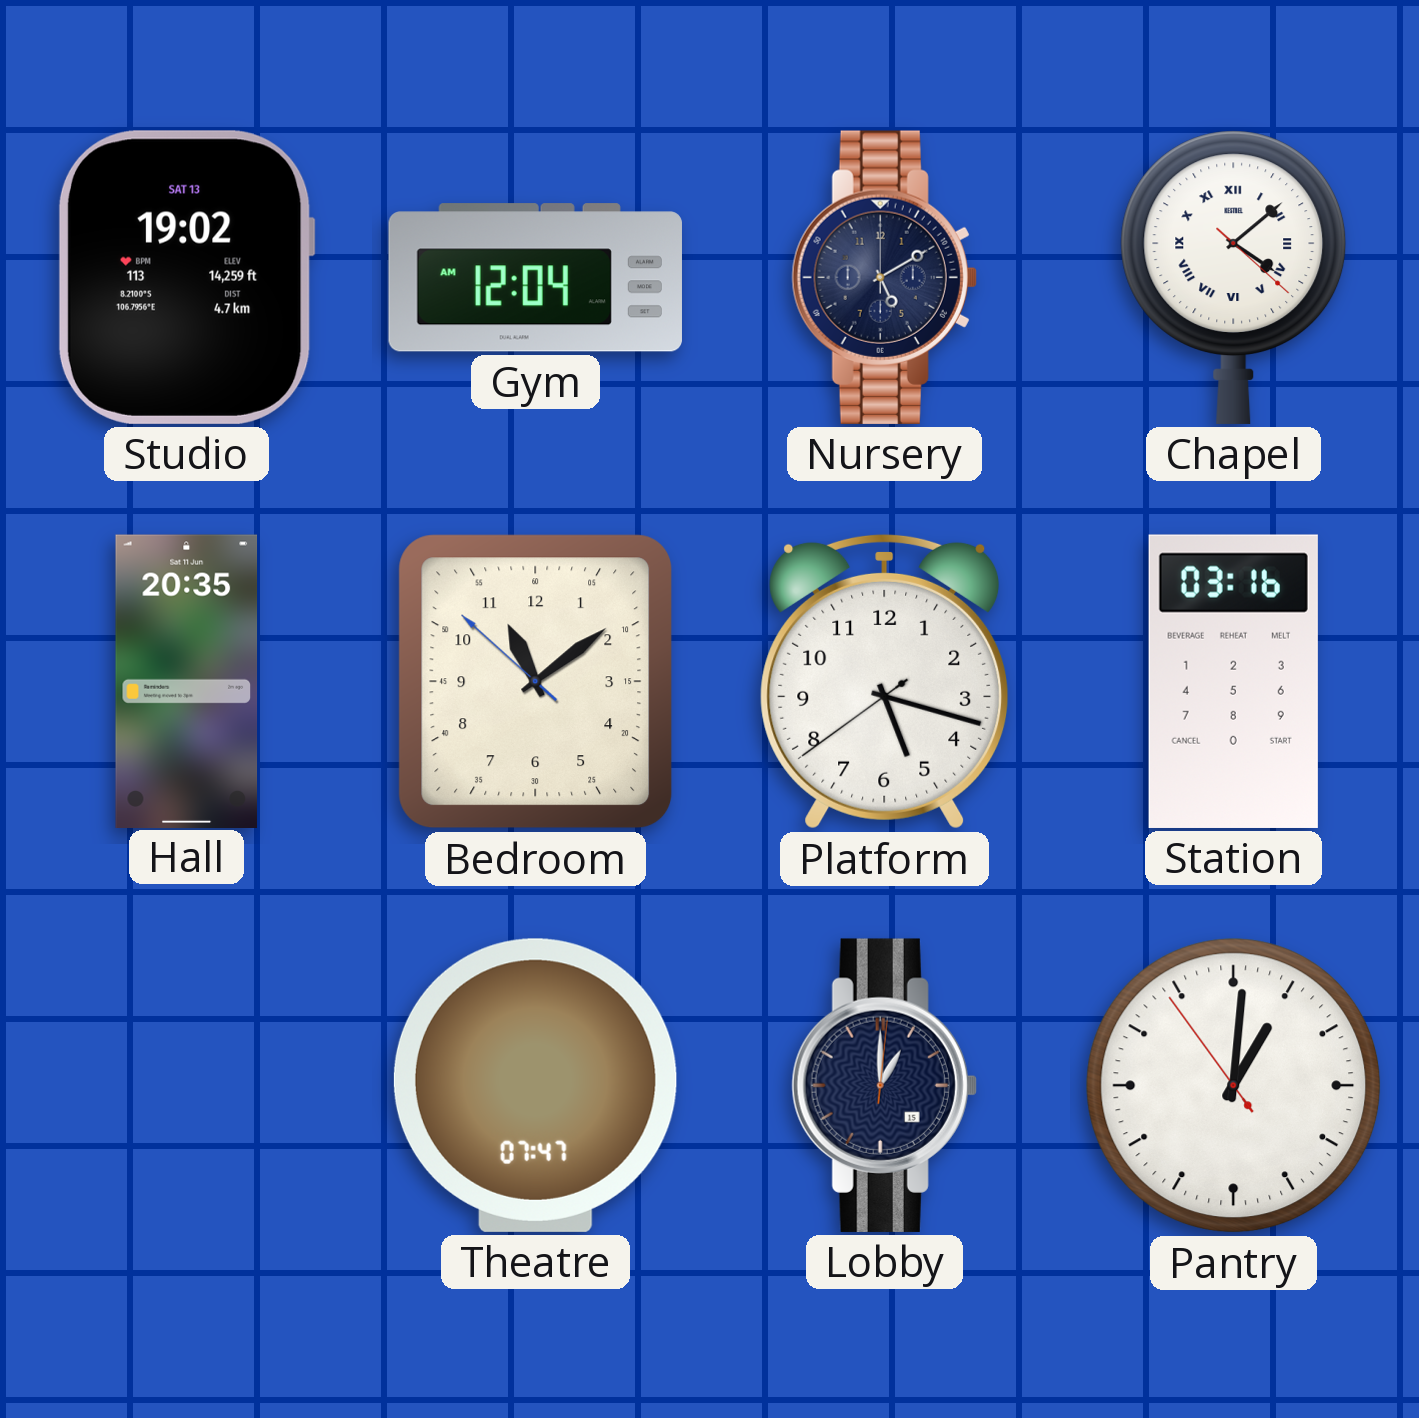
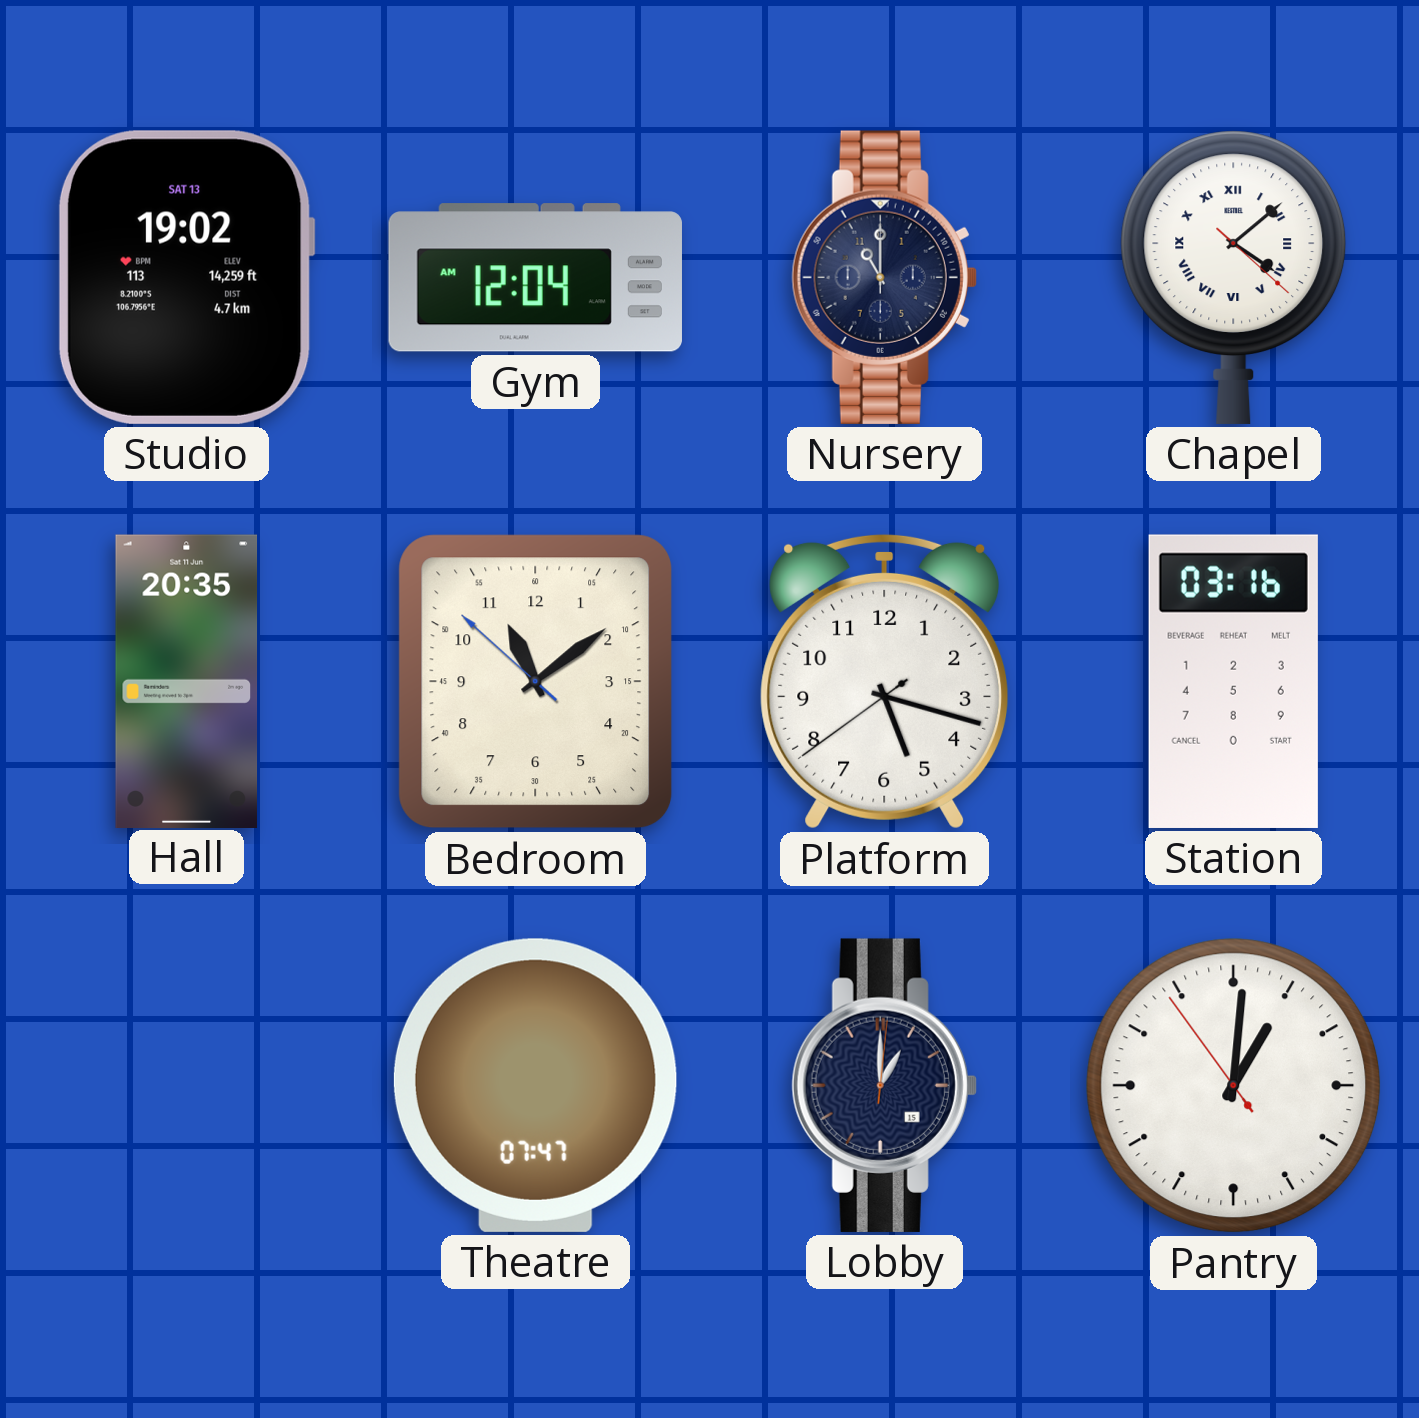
Nursery: 5:10 -> 11:00 (884, 277)
